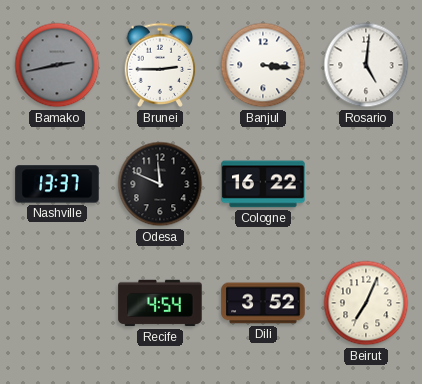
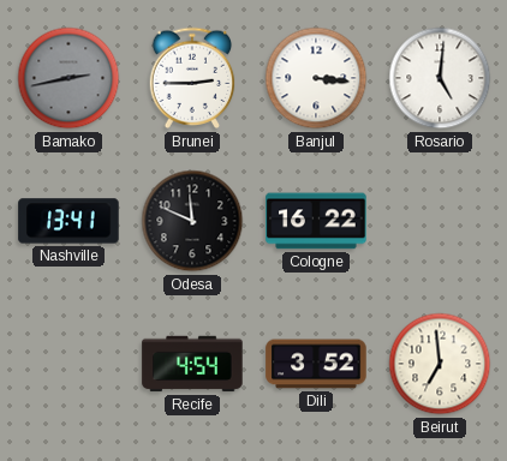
Nashville: 13:37 -> 13:41 (68, 221)
Beirut: 7:04 -> 6:59 (440, 364)
